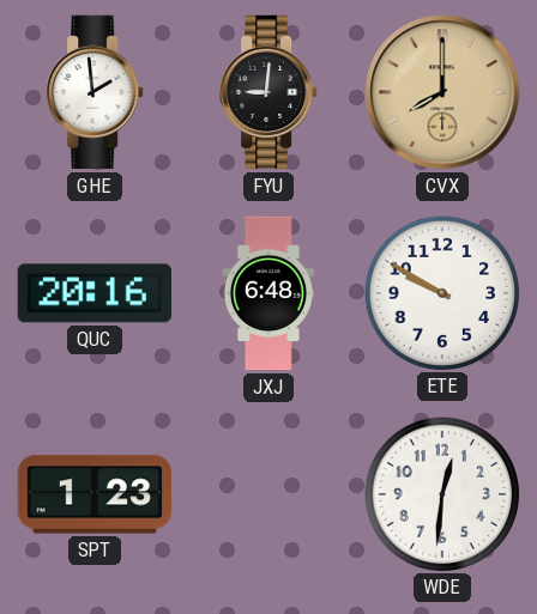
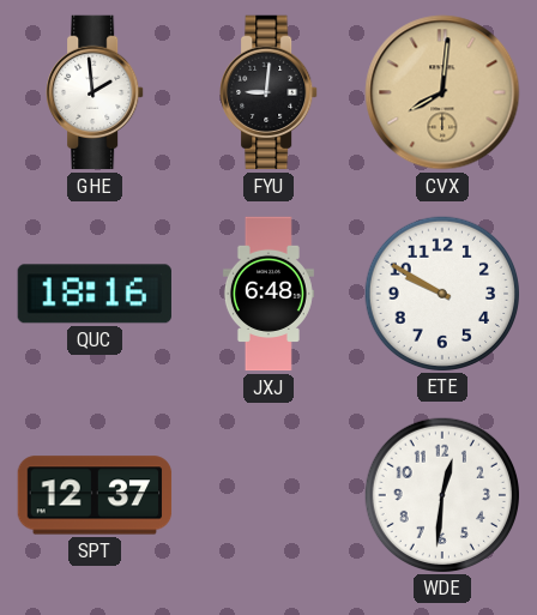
CVX: 8:00 -> 8:01 (442, 92)
QUC: 20:16 -> 18:16 (95, 294)
SPT: 1:23 -> 12:37 (95, 495)
